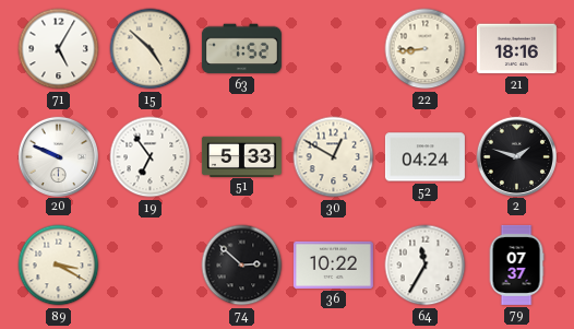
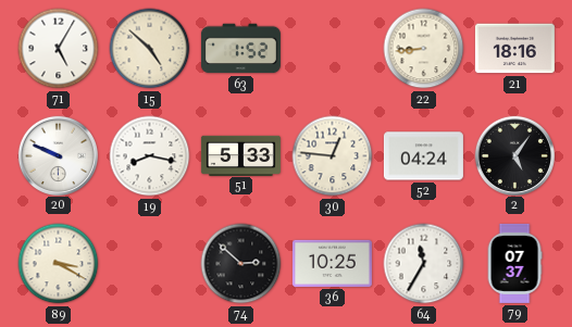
19: 6:54 -> 8:17 (150, 156)
30: 12:50 -> 12:46 (333, 156)
2: 1:48 -> 5:06 (514, 155)
36: 10:22 -> 10:25 (332, 263)
